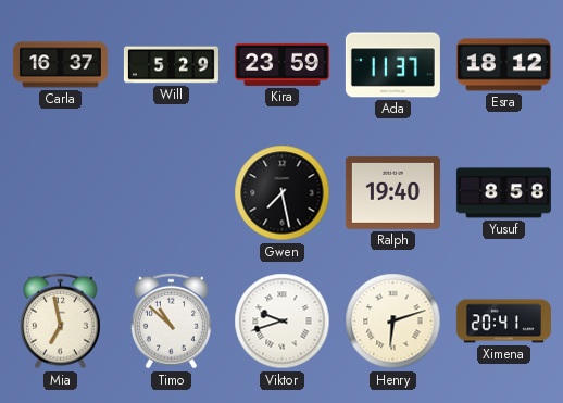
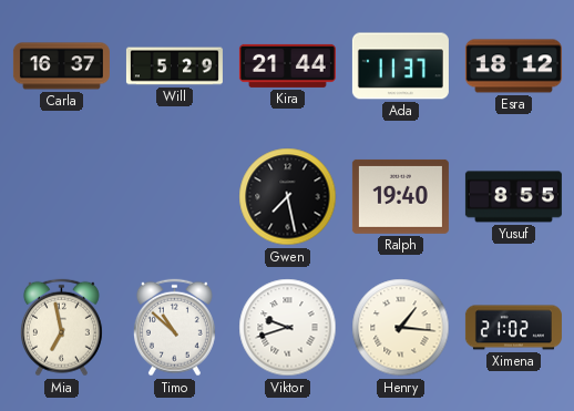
Kira: 23:59 -> 21:44 (287, 65)
Yusuf: 8:58 -> 8:55 (513, 197)
Henry: 6:12 -> 1:16 (401, 328)
Ximena: 20:41 -> 21:02 (513, 328)
